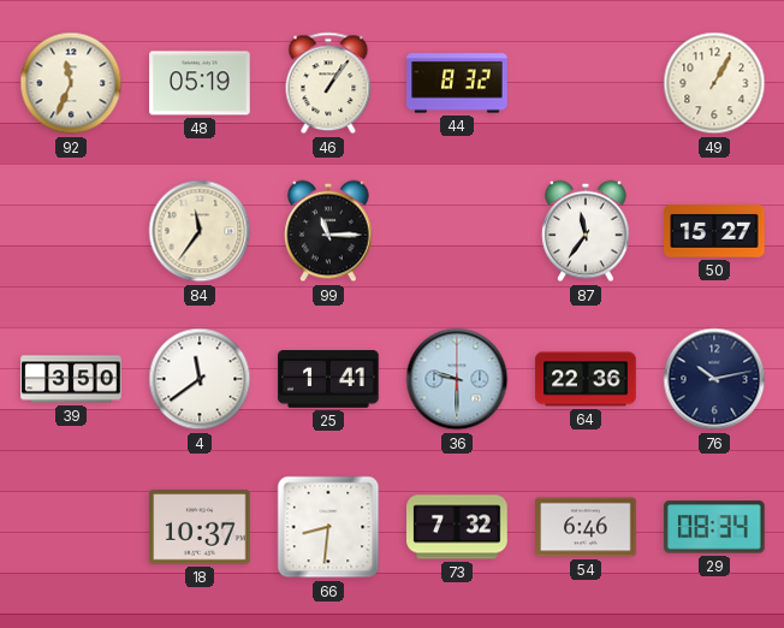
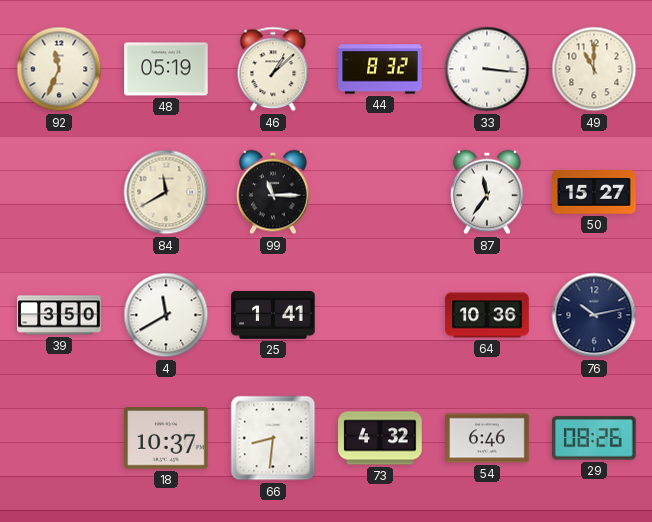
46: 1:06 -> 1:08 (273, 69)
33: none -> 3:16 (487, 69)
49: 1:05 -> 11:00 (594, 69)
84: 11:36 -> 11:40 (166, 192)
4: 11:39 -> 11:40 (166, 315)
36: 9:30 -> none (457, 379)
64: 22:36 -> 10:36 (487, 315)
73: 7:32 -> 4:32 (380, 438)
29: 08:34 -> 08:26 (594, 438)
